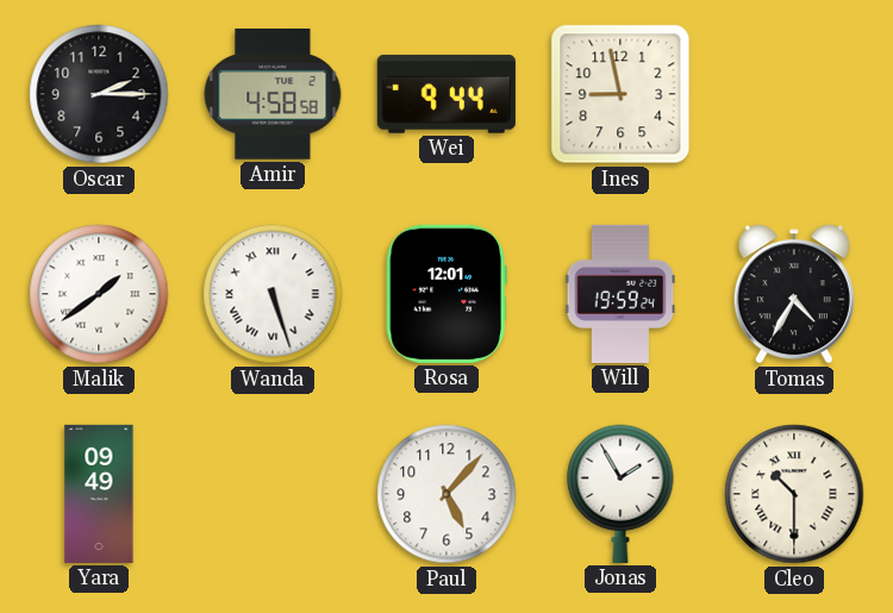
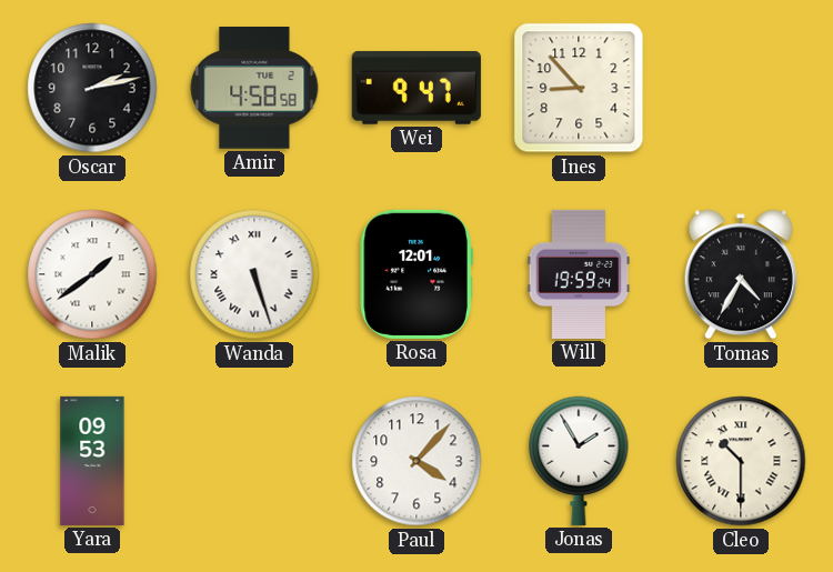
Oscar: 2:15 -> 2:13 (92, 88)
Wei: 9:44 -> 9:47 (416, 88)
Ines: 8:58 -> 8:53 (579, 88)
Yara: 09:49 -> 09:53 (92, 461)
Paul: 5:07 -> 4:07 (416, 461)
